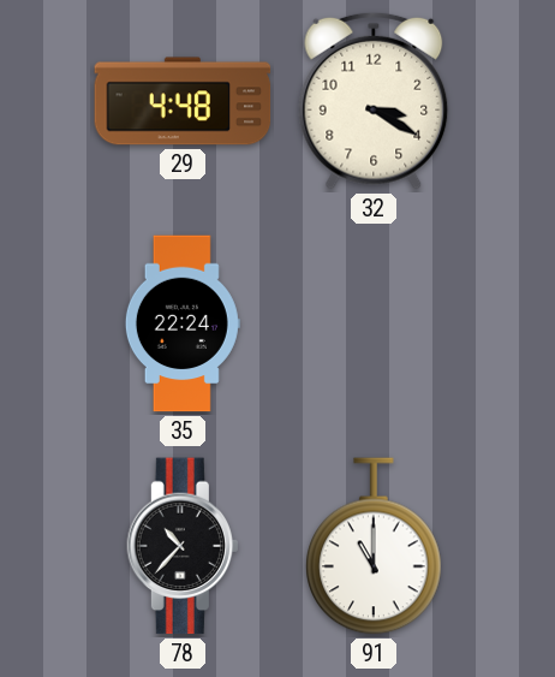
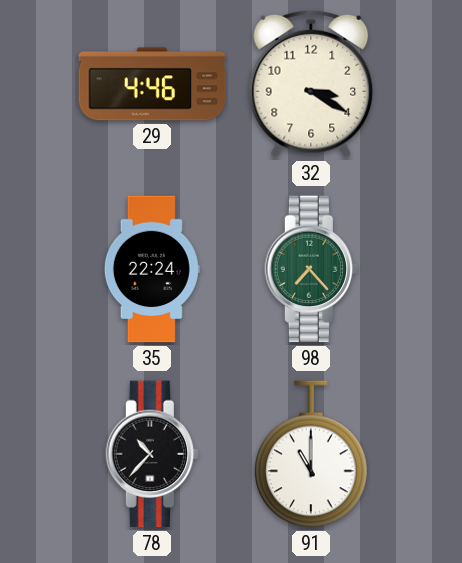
29: 4:48 -> 4:46 (152, 84)
98: none -> 7:23 (310, 269)
